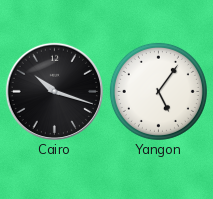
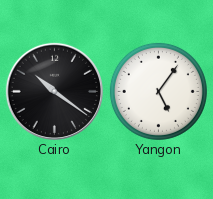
Cairo: 10:18 -> 10:21 (54, 91)
